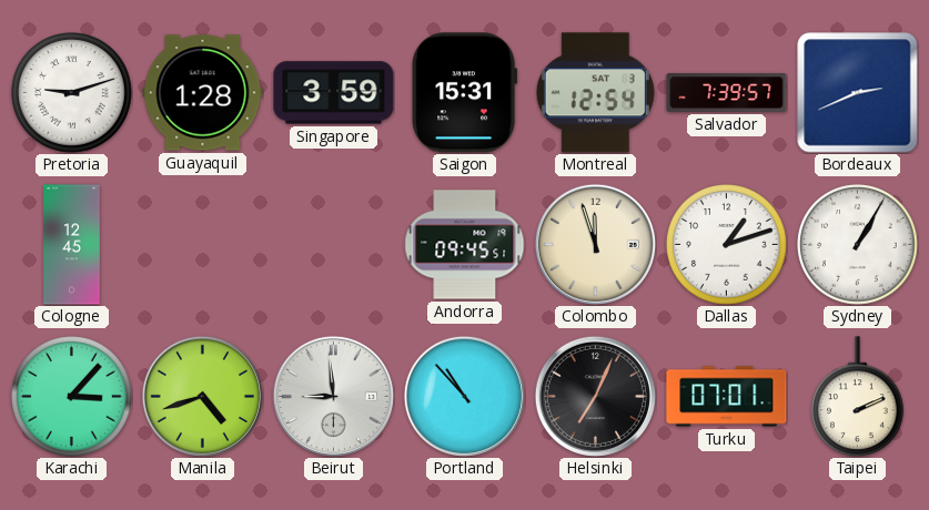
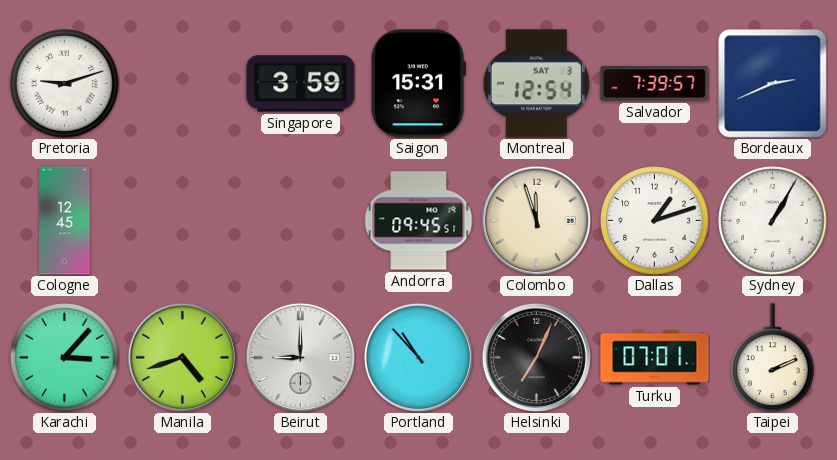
Guayaquil: 1:28 -> none (203, 93)
Beirut: 8:59 -> 9:00 (300, 357)
